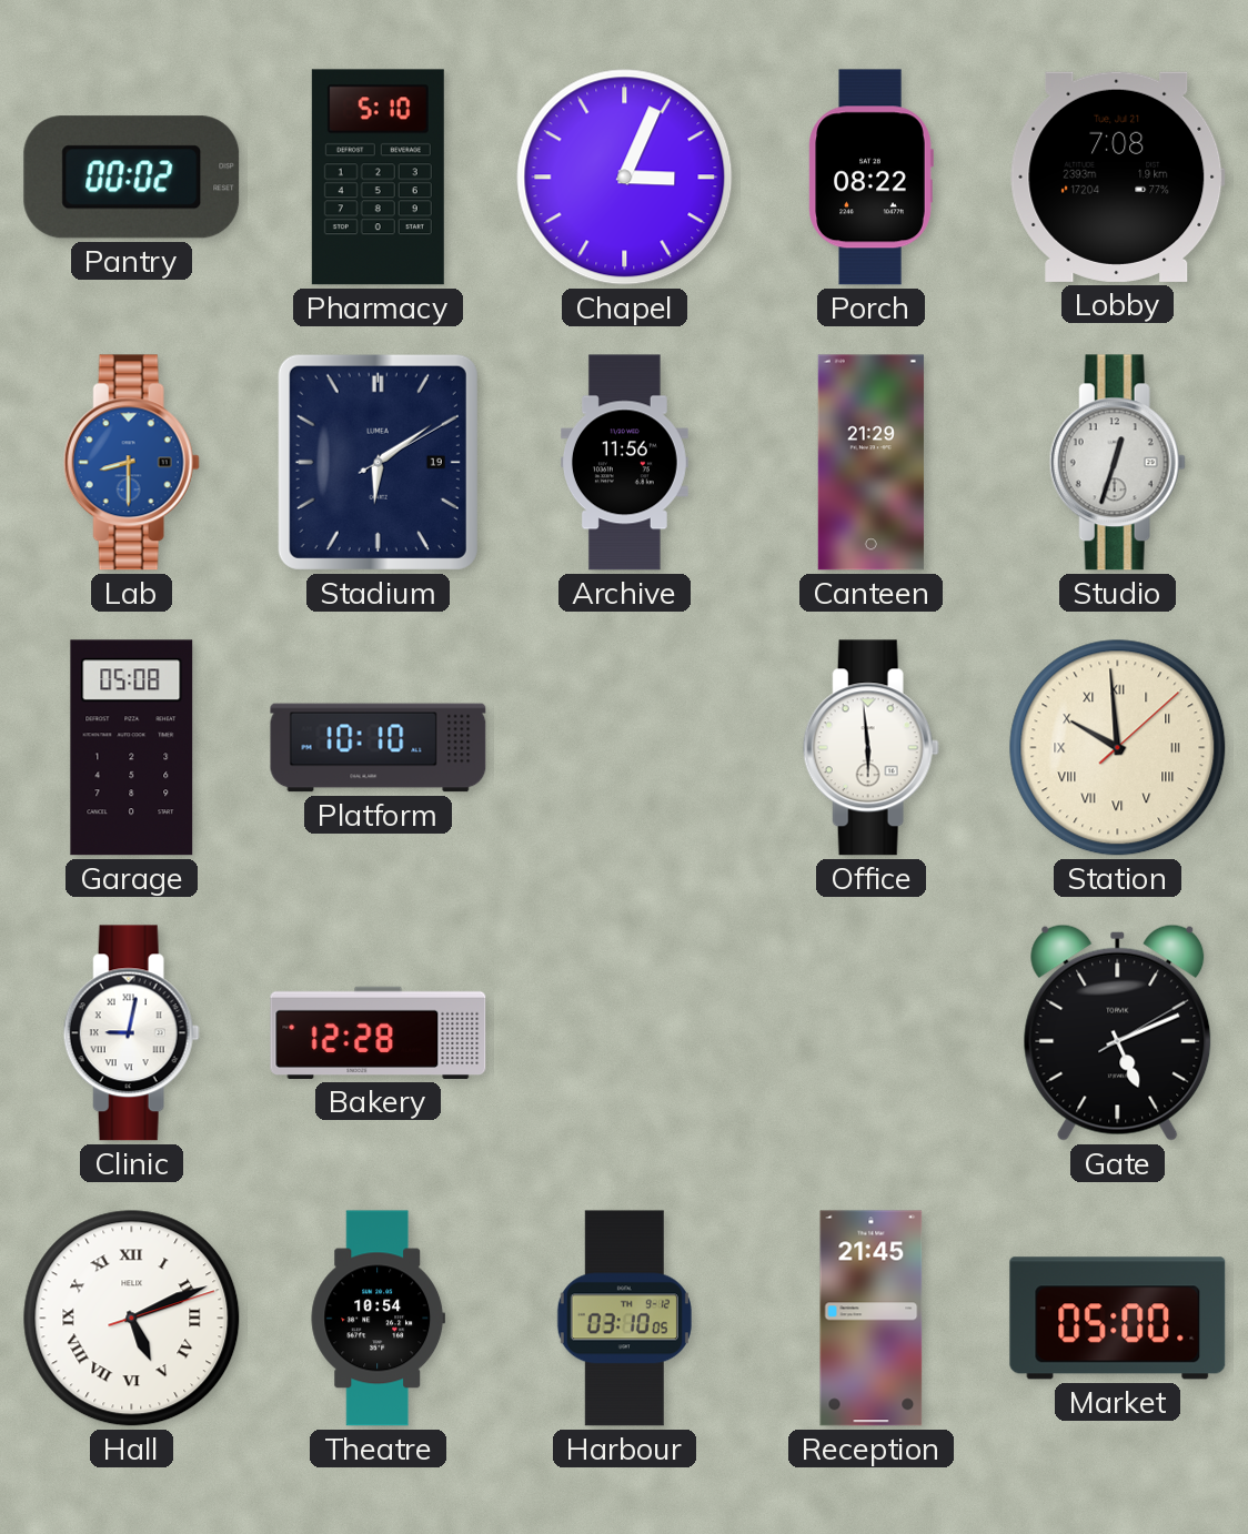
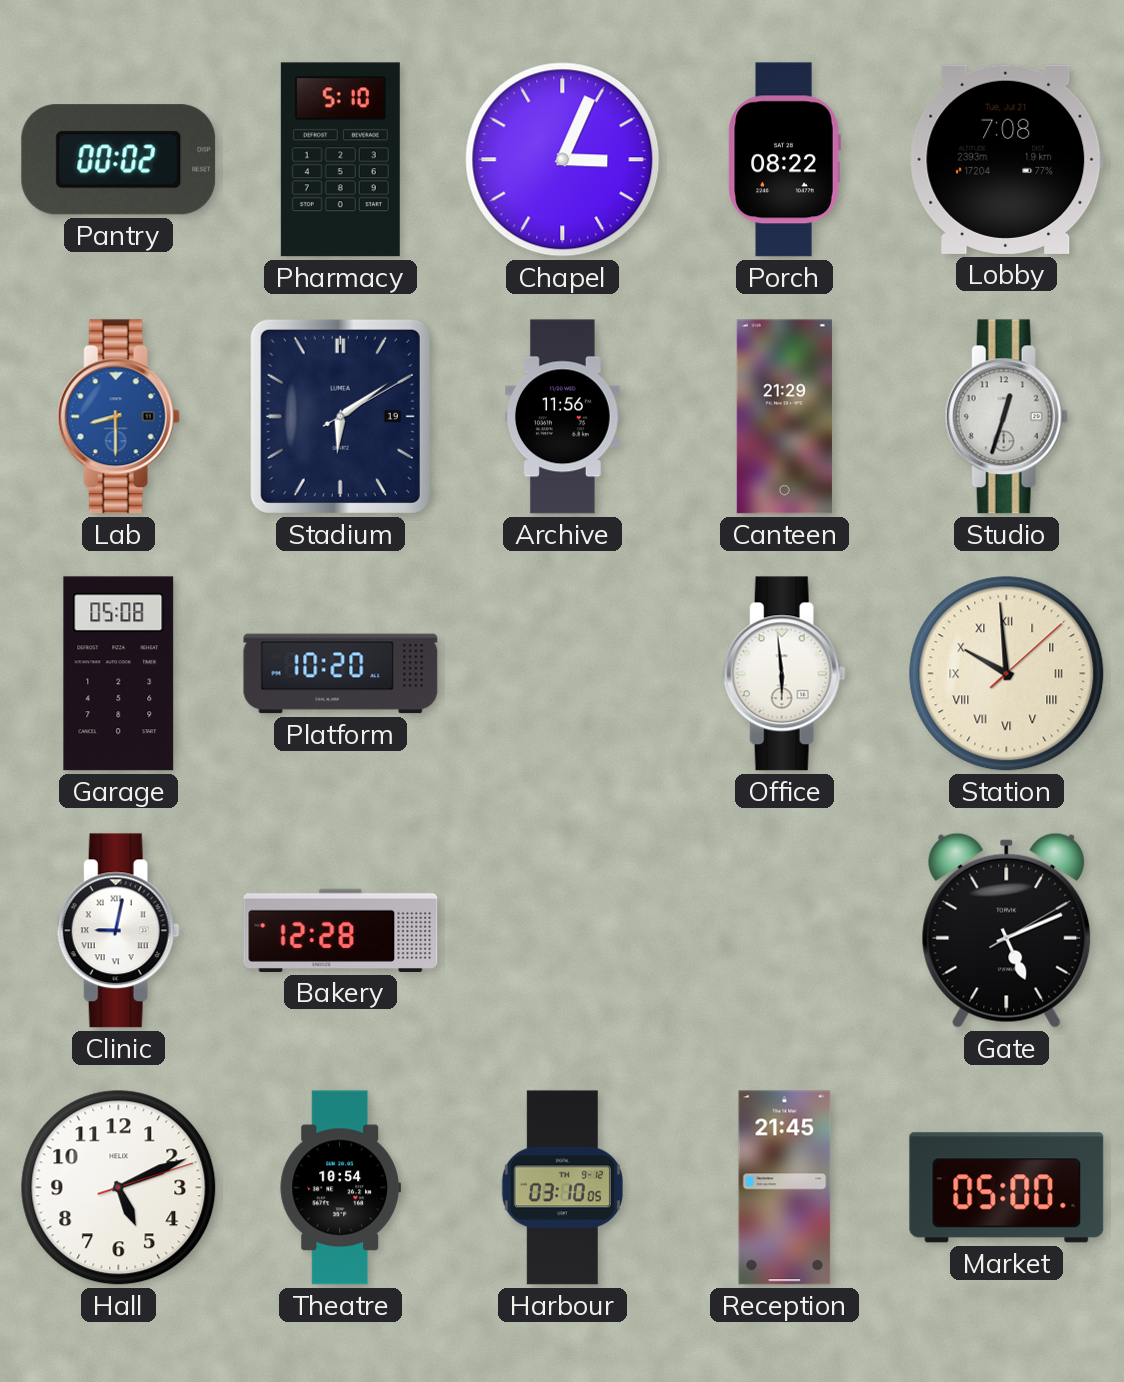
Platform: 10:10 -> 10:20 (341, 674)
Hall numerals: Roman -> Arabic (119, 1188)
